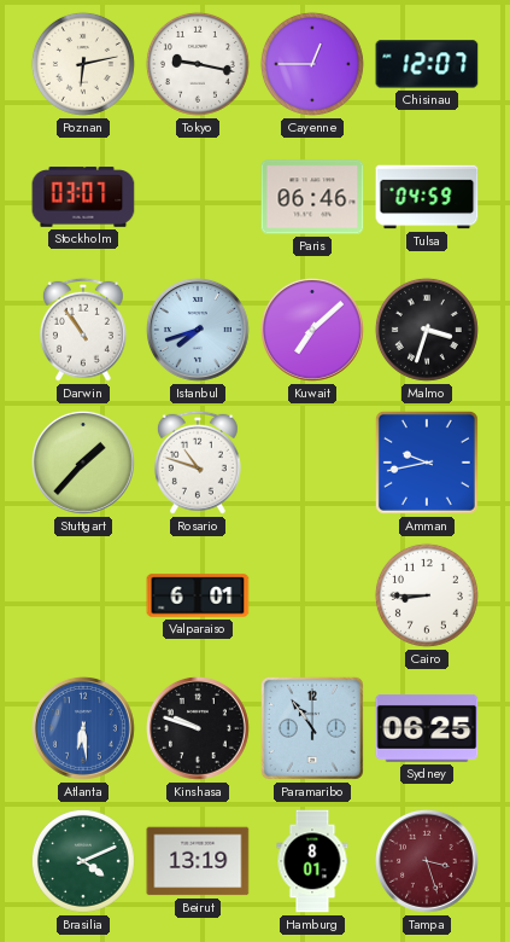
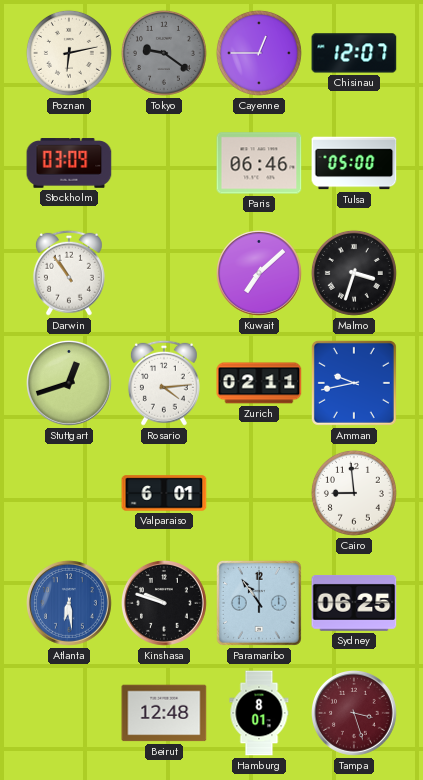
Tokyo: 9:17 -> 9:21 (164, 53)
Tokyo dial: white -> grey (164, 53)
Stockholm: 03:07 -> 03:09 (69, 163)
Tulsa: 04:59 -> 05:00 (354, 163)
Istanbul: 7:42 -> none (199, 331)
Stuttgart: 1:37 -> 12:42 (70, 384)
Rosario: 10:48 -> 4:14 (164, 383)
Zurich: none -> 02:11 (259, 383)
Cairo: 8:45 -> 8:59 (354, 493)
Brasilia: 4:11 -> none (83, 861)
Beirut: 13:19 -> 12:48 (164, 713)
